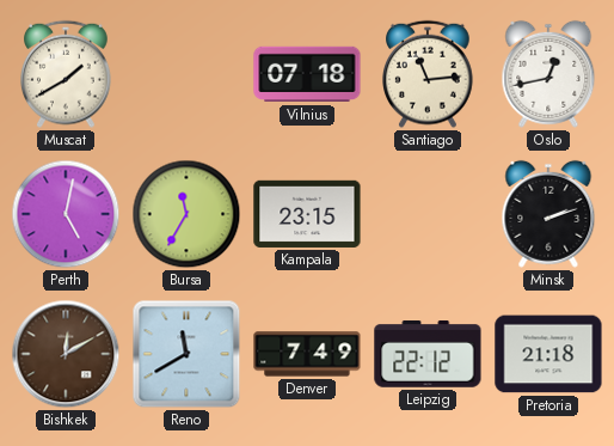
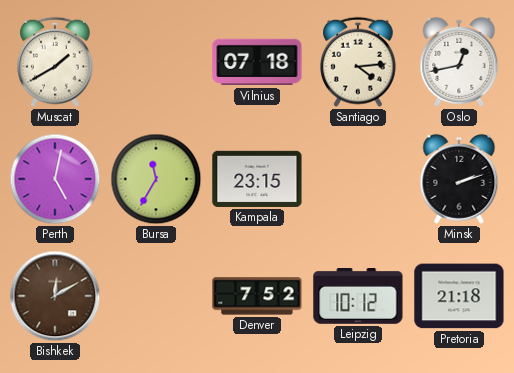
Santiago: 11:14 -> 4:14 (359, 62)
Reno: 11:40 -> none (186, 354)
Denver: 7:49 -> 7:52 (257, 296)
Leipzig: 22:12 -> 10:12 (358, 297)
